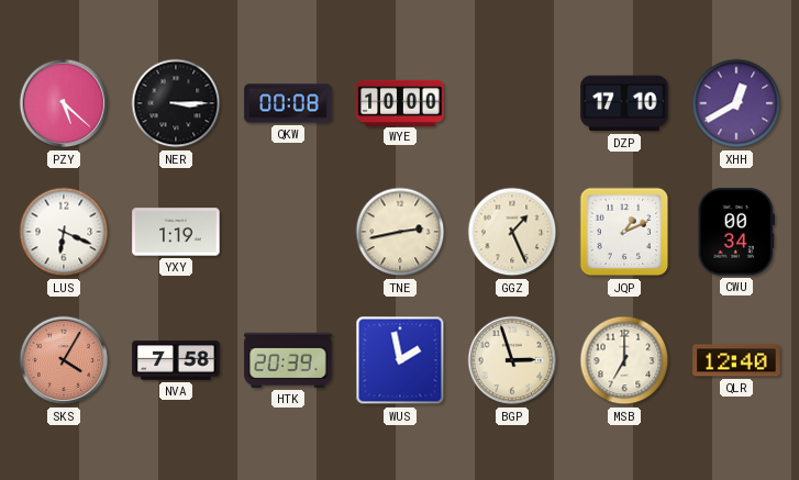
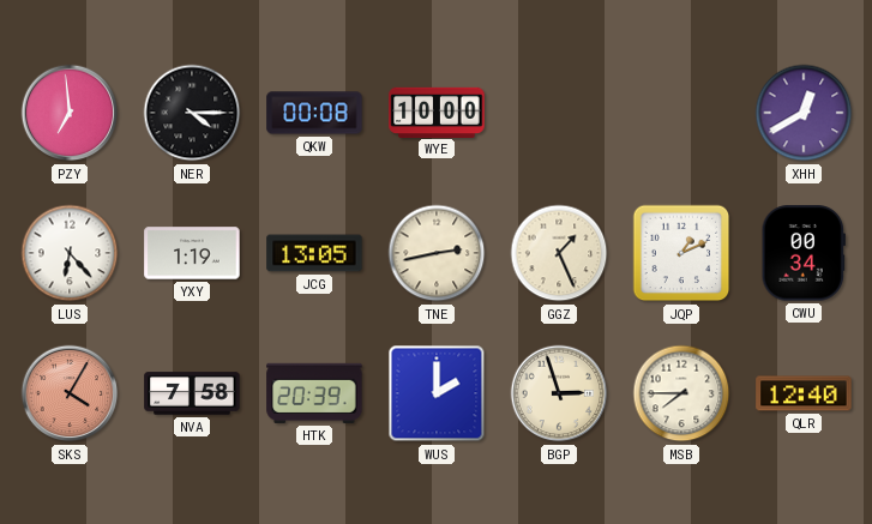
PZY: 5:22 -> 6:59 (70, 113)
NER: 3:15 -> 4:15 (192, 113)
DZP: 17:10 -> none (624, 103)
LUS: 6:19 -> 6:23 (70, 253)
JCG: none -> 13:05 (314, 253)
WUS: 1:58 -> 2:00 (437, 393)
MSB: 7:00 -> 7:45 (681, 393)
